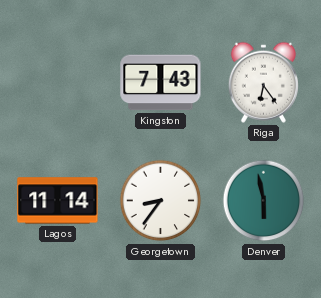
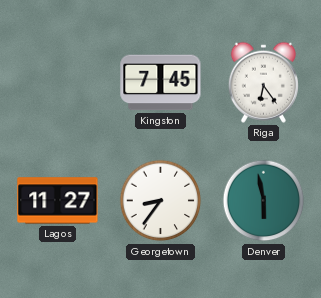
Kingston: 7:43 -> 7:45 (161, 83)
Lagos: 11:14 -> 11:27 (58, 201)
